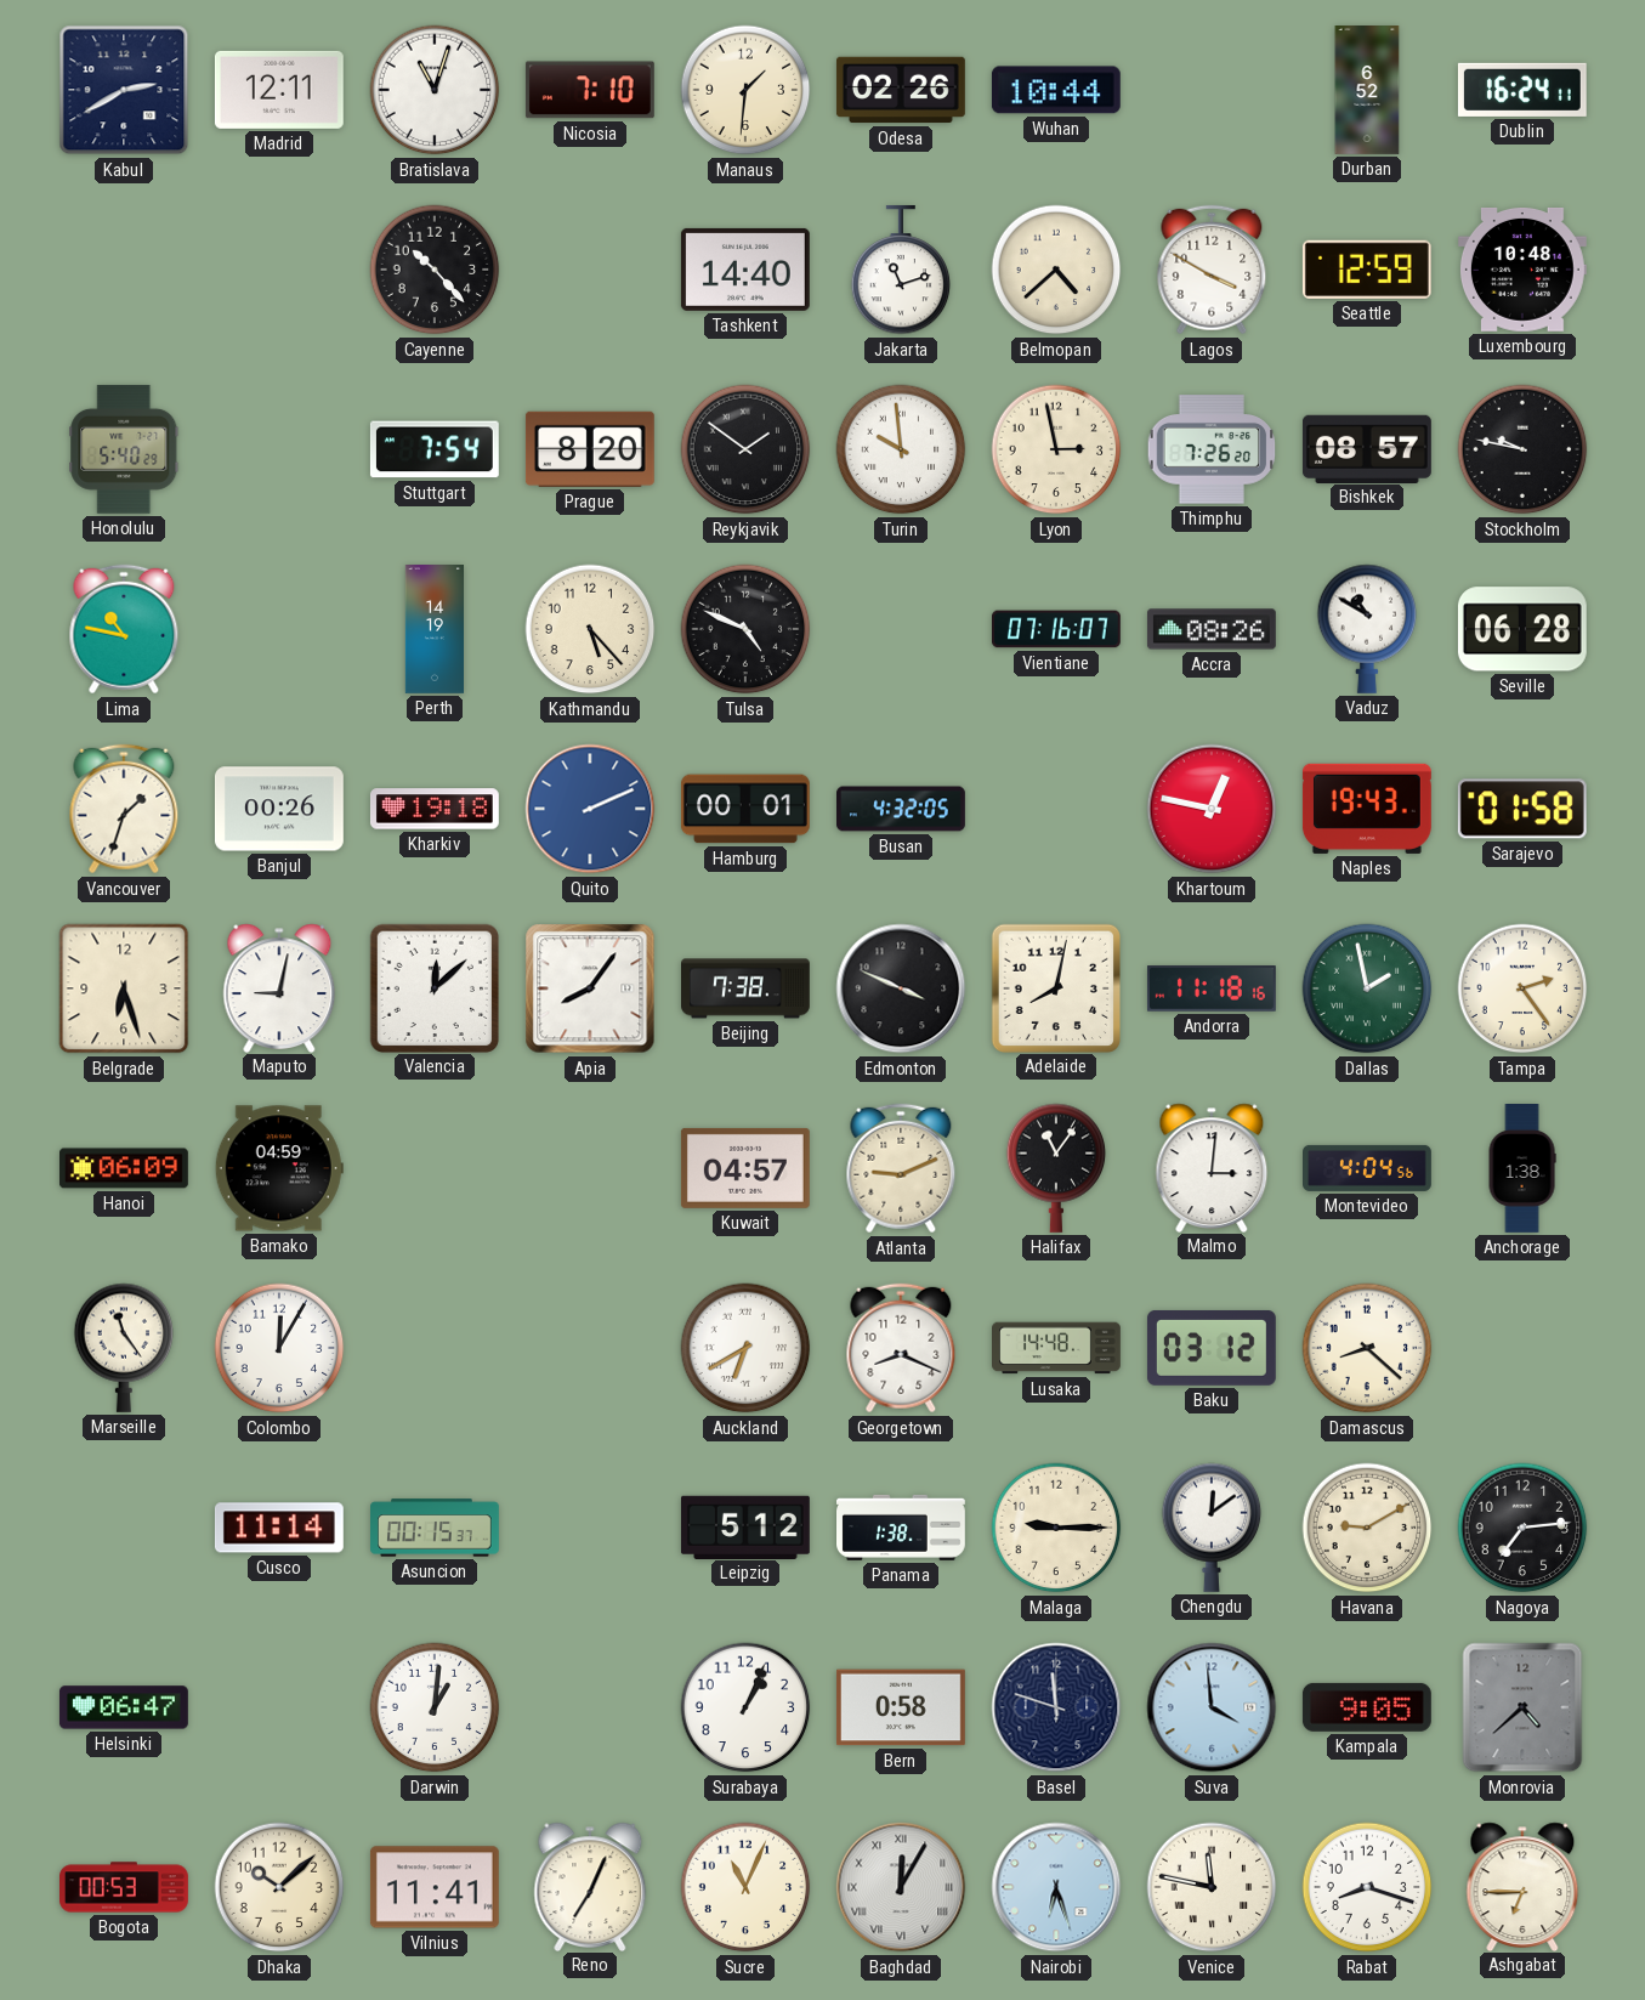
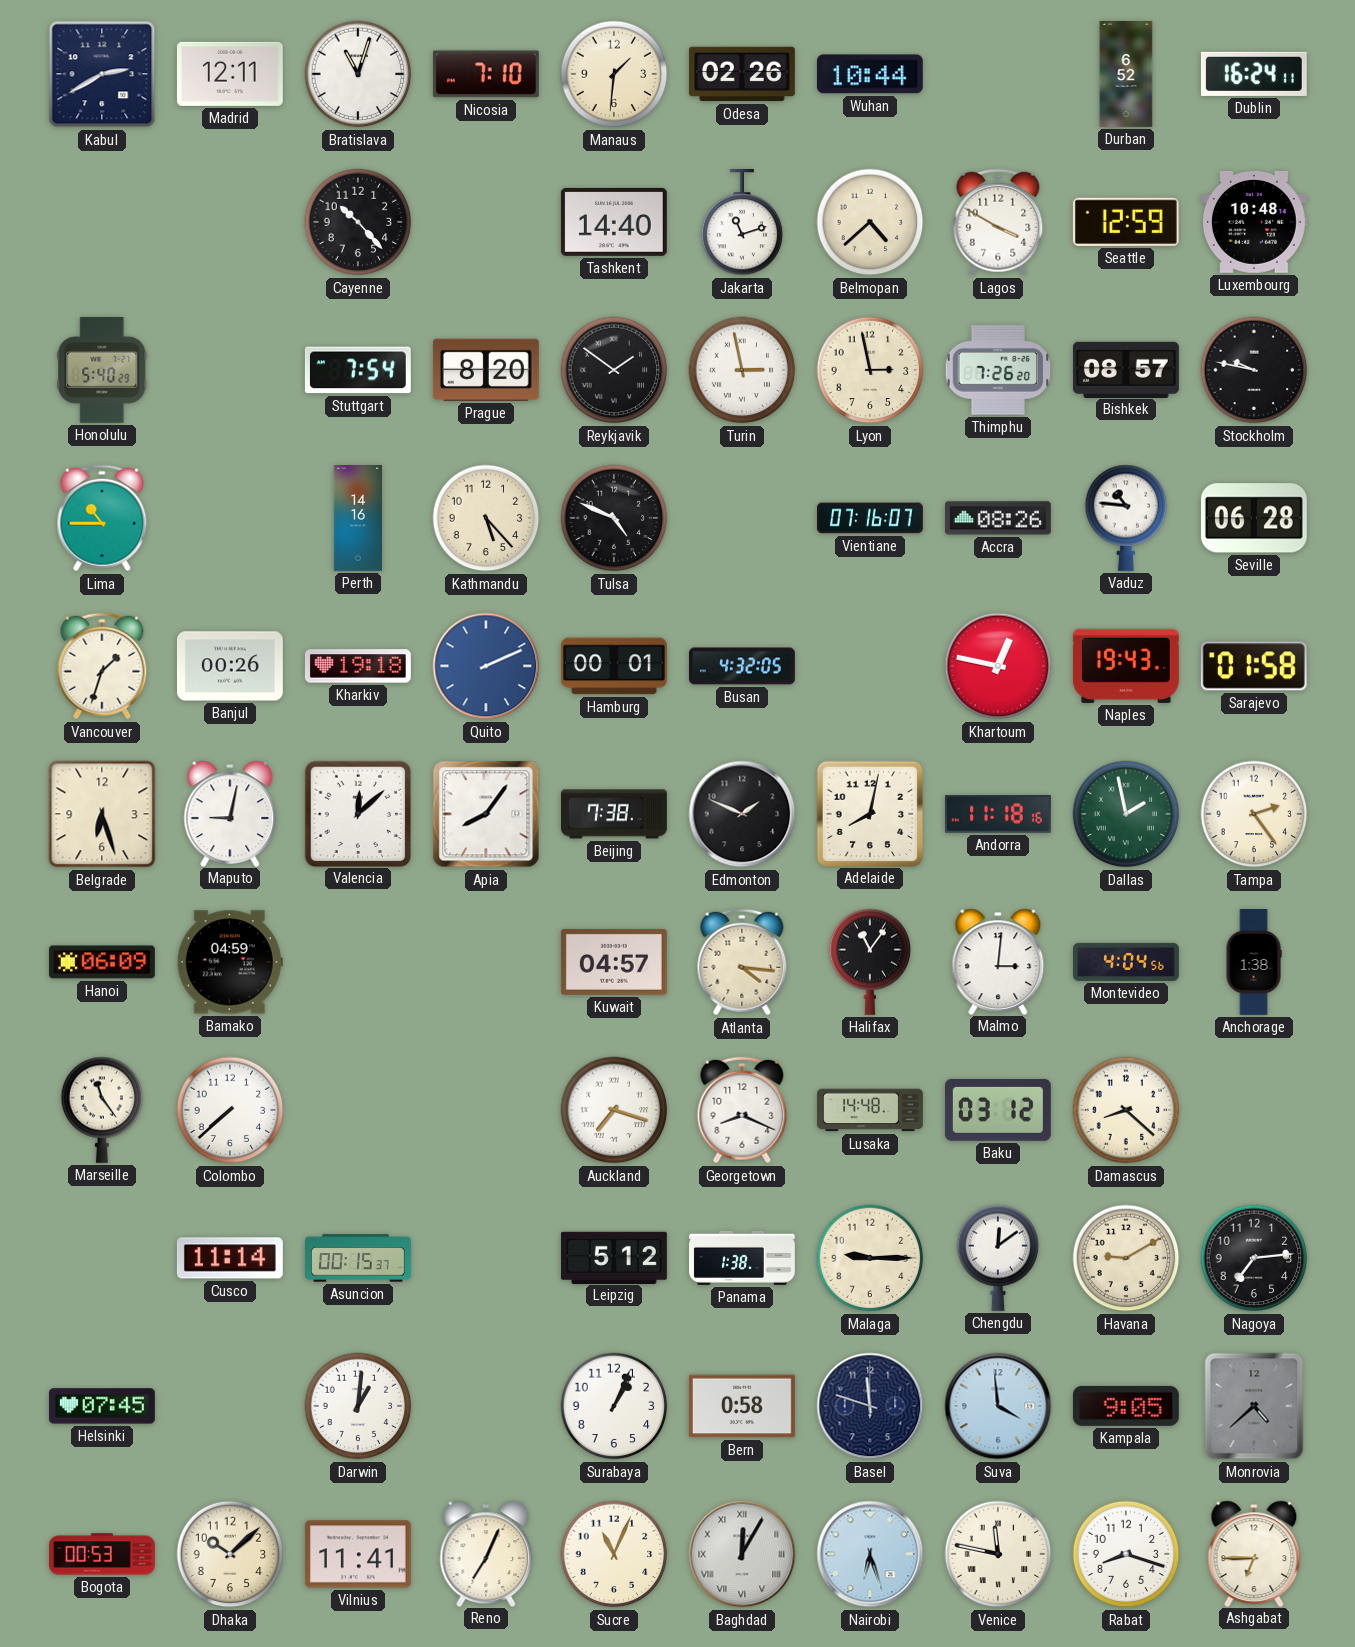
Turin: 9:59 -> 2:58 (742, 370)
Lima: 10:47 -> 10:45 (102, 518)
Perth: 14:19 -> 14:16 (357, 519)
Vaduz: 10:50 -> 10:46 (1126, 518)
Edmonton: 3:49 -> 1:49 (742, 814)
Atlanta: 9:11 -> 4:16 (742, 962)
Colombo: 12:05 -> 7:38 (230, 1110)
Auckland: 6:40 -> 7:18 (614, 1110)
Helsinki: 06:47 -> 07:45 (102, 1406)
